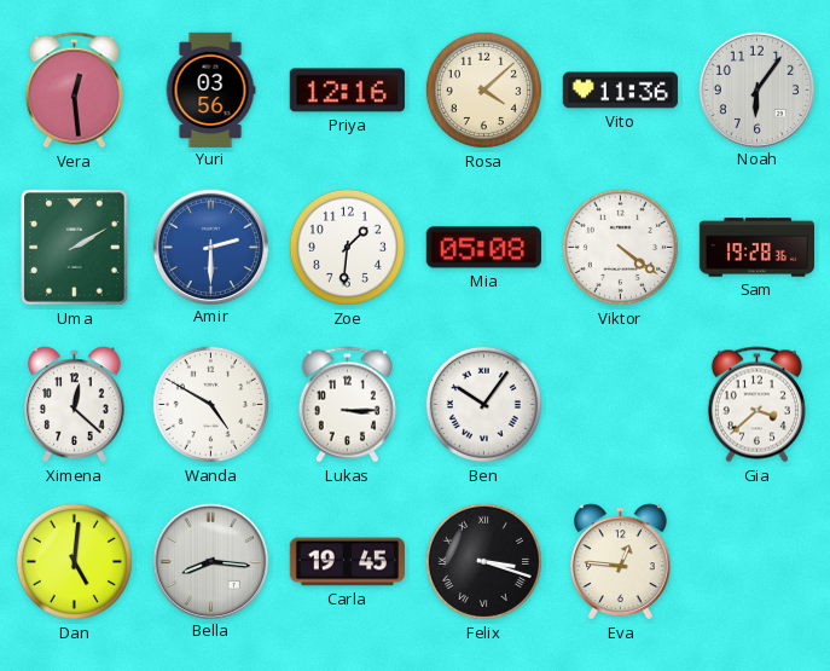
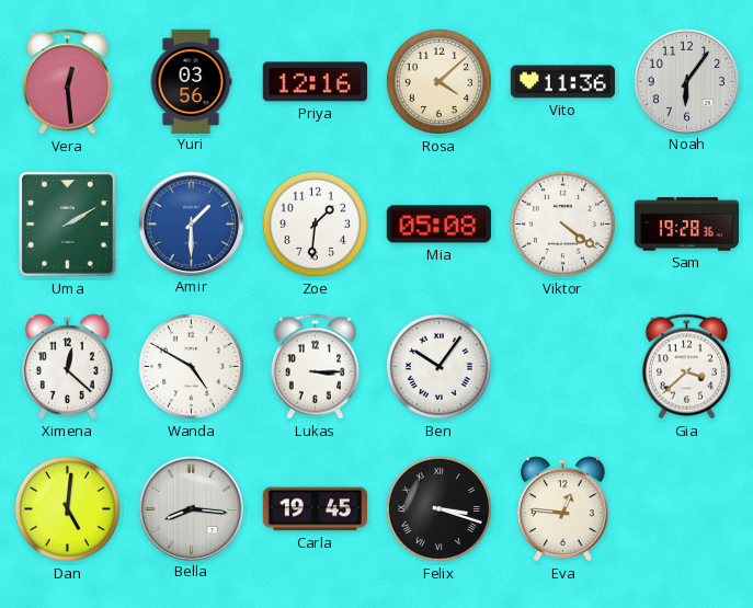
Amir: 2:30 -> 1:30 (191, 223)
